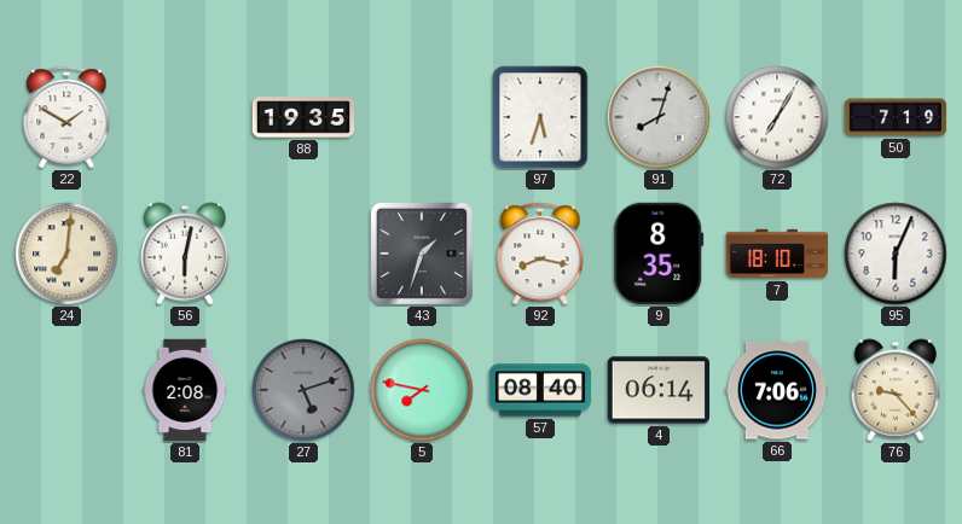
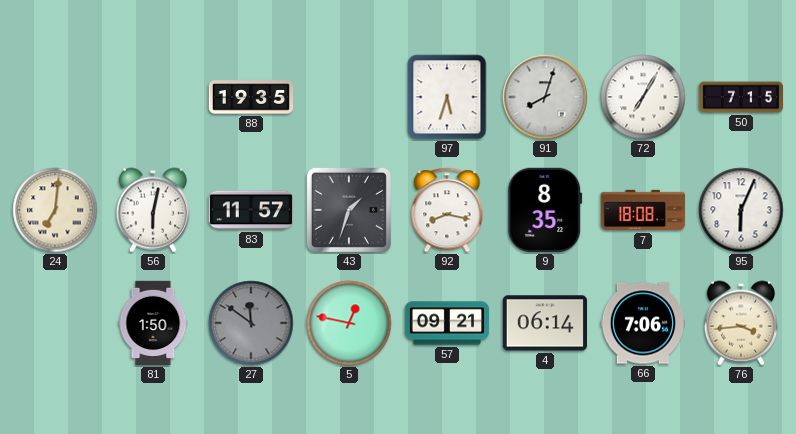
22: 1:50 -> none (66, 117)
50: 7:19 -> 7:15 (741, 97)
83: none -> 11:57 (250, 210)
7: 18:10 -> 18:08 (643, 210)
81: 2:08 -> 1:50 (153, 323)
27: 5:12 -> 11:51 (251, 323)
5: 7:47 -> 12:47 (349, 323)
57: 08:40 -> 09:21 (447, 323)
76: 9:23 -> 3:44 (741, 323)
